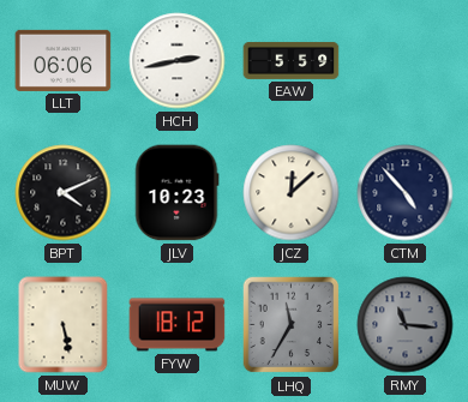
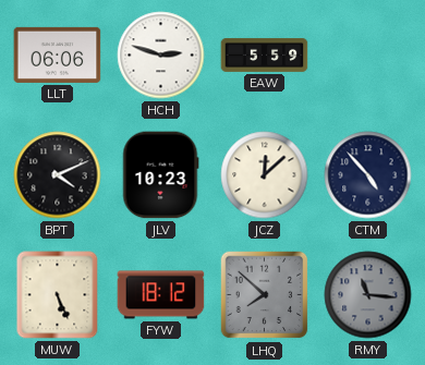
HCH: 2:43 -> 2:48 (161, 56)
MUW: 5:28 -> 5:26 (58, 295)
LHQ: 11:35 -> 7:52 (265, 295)
